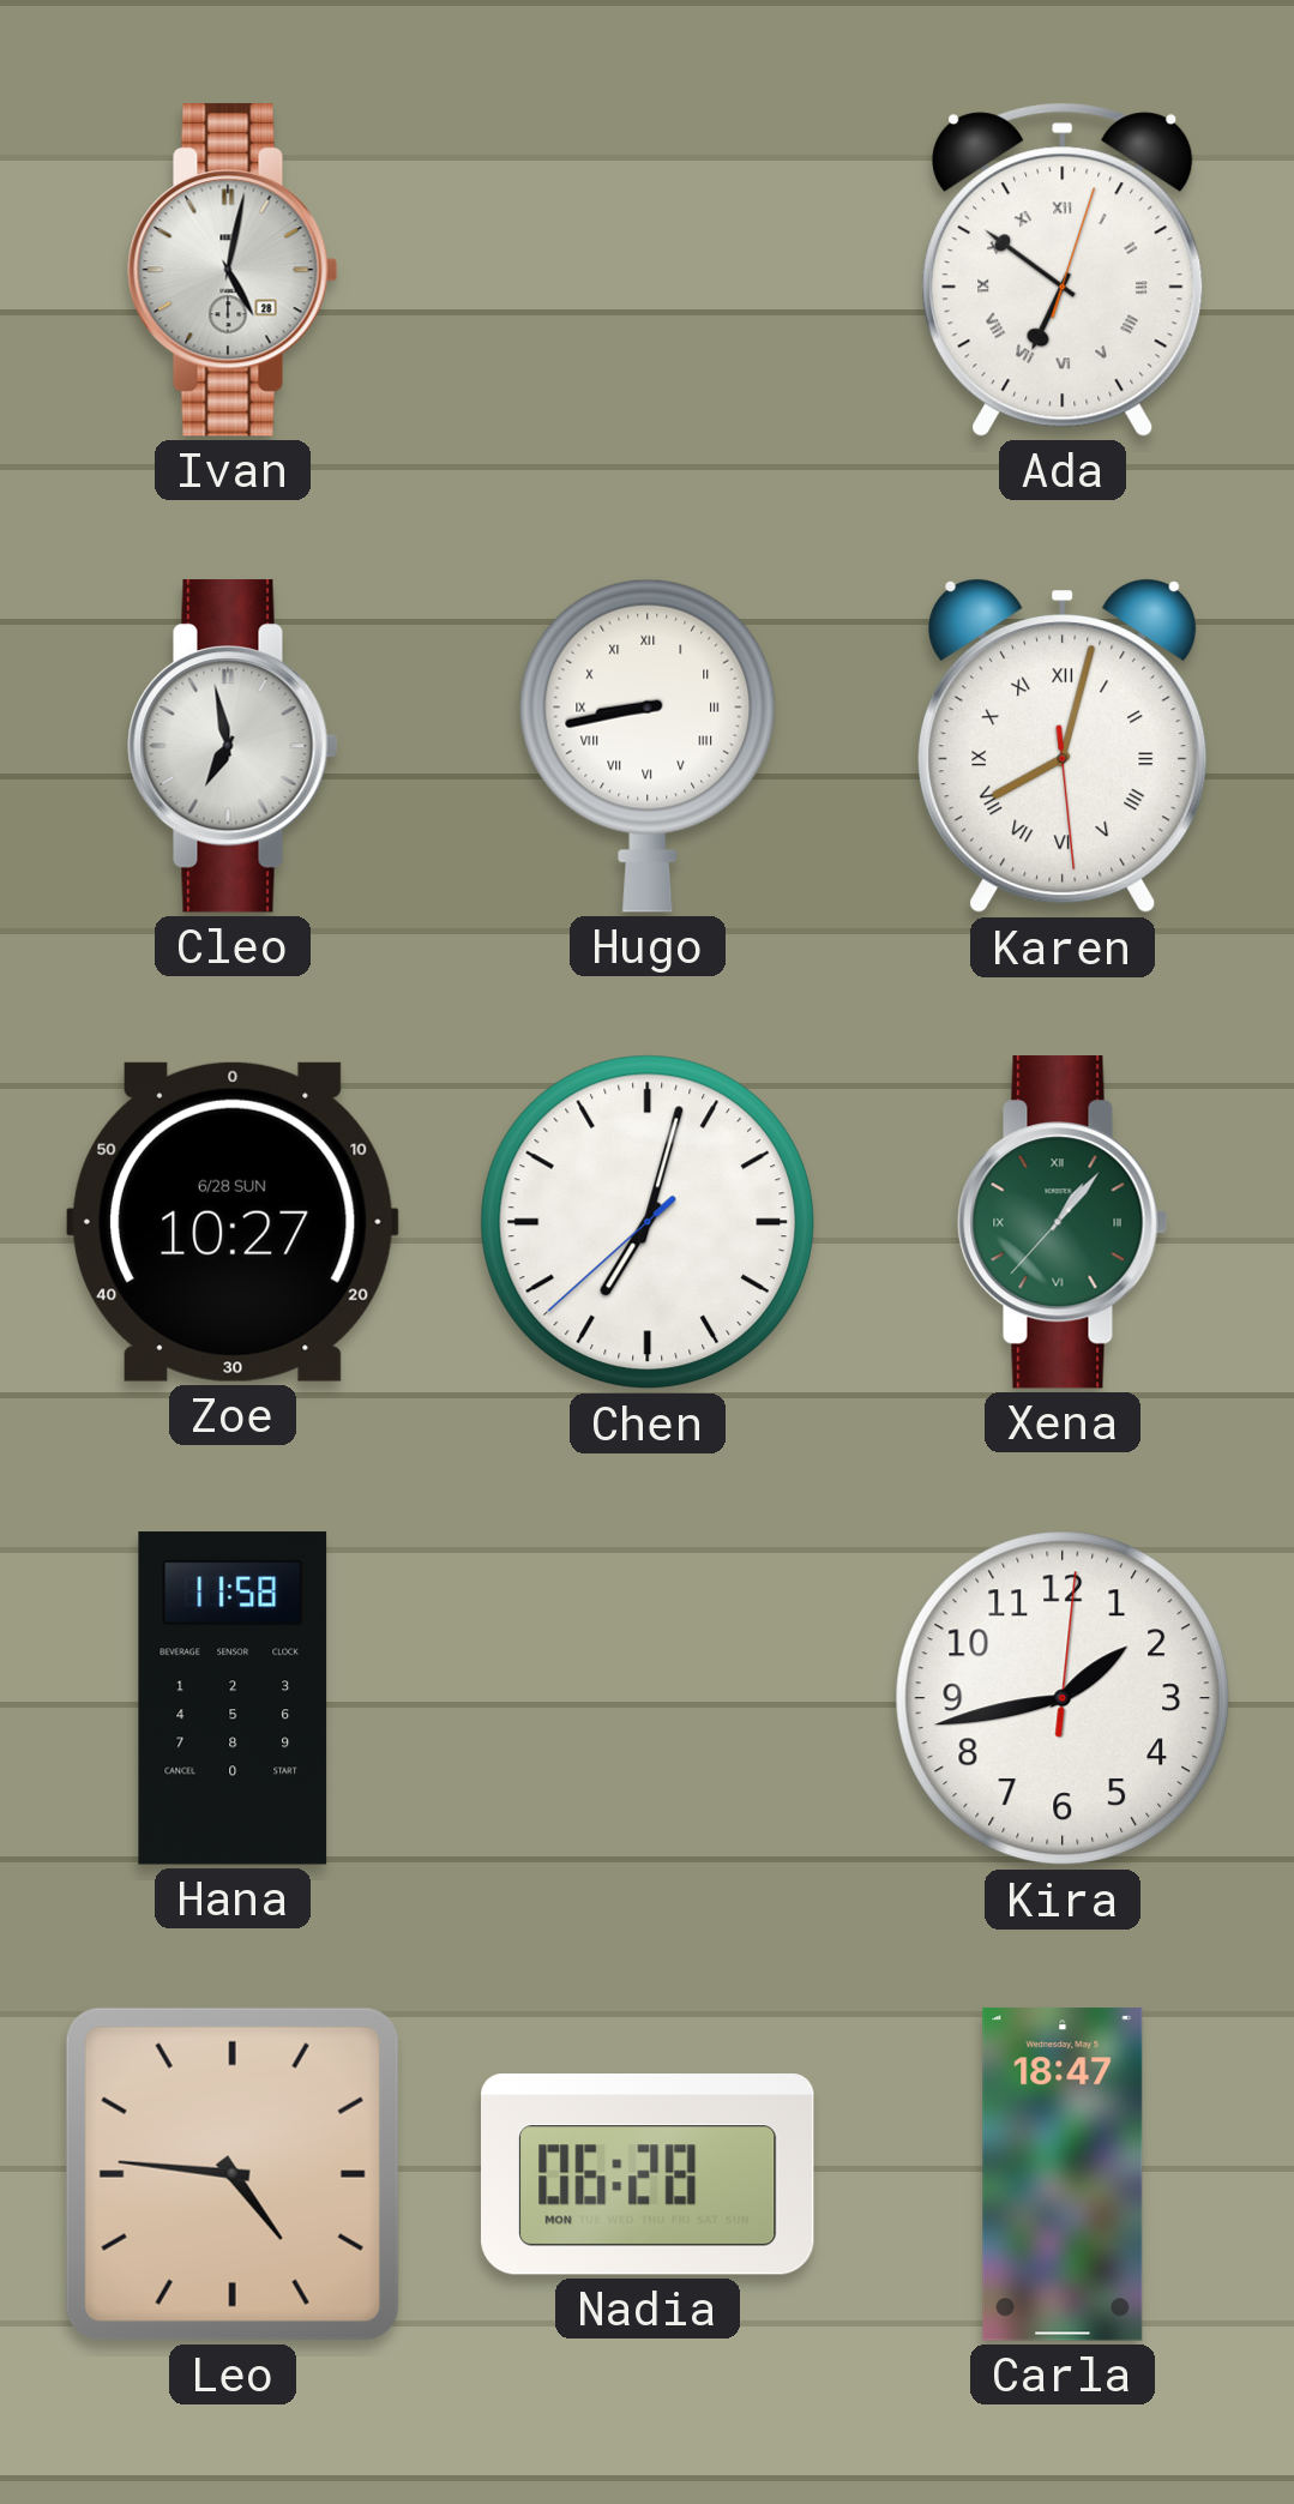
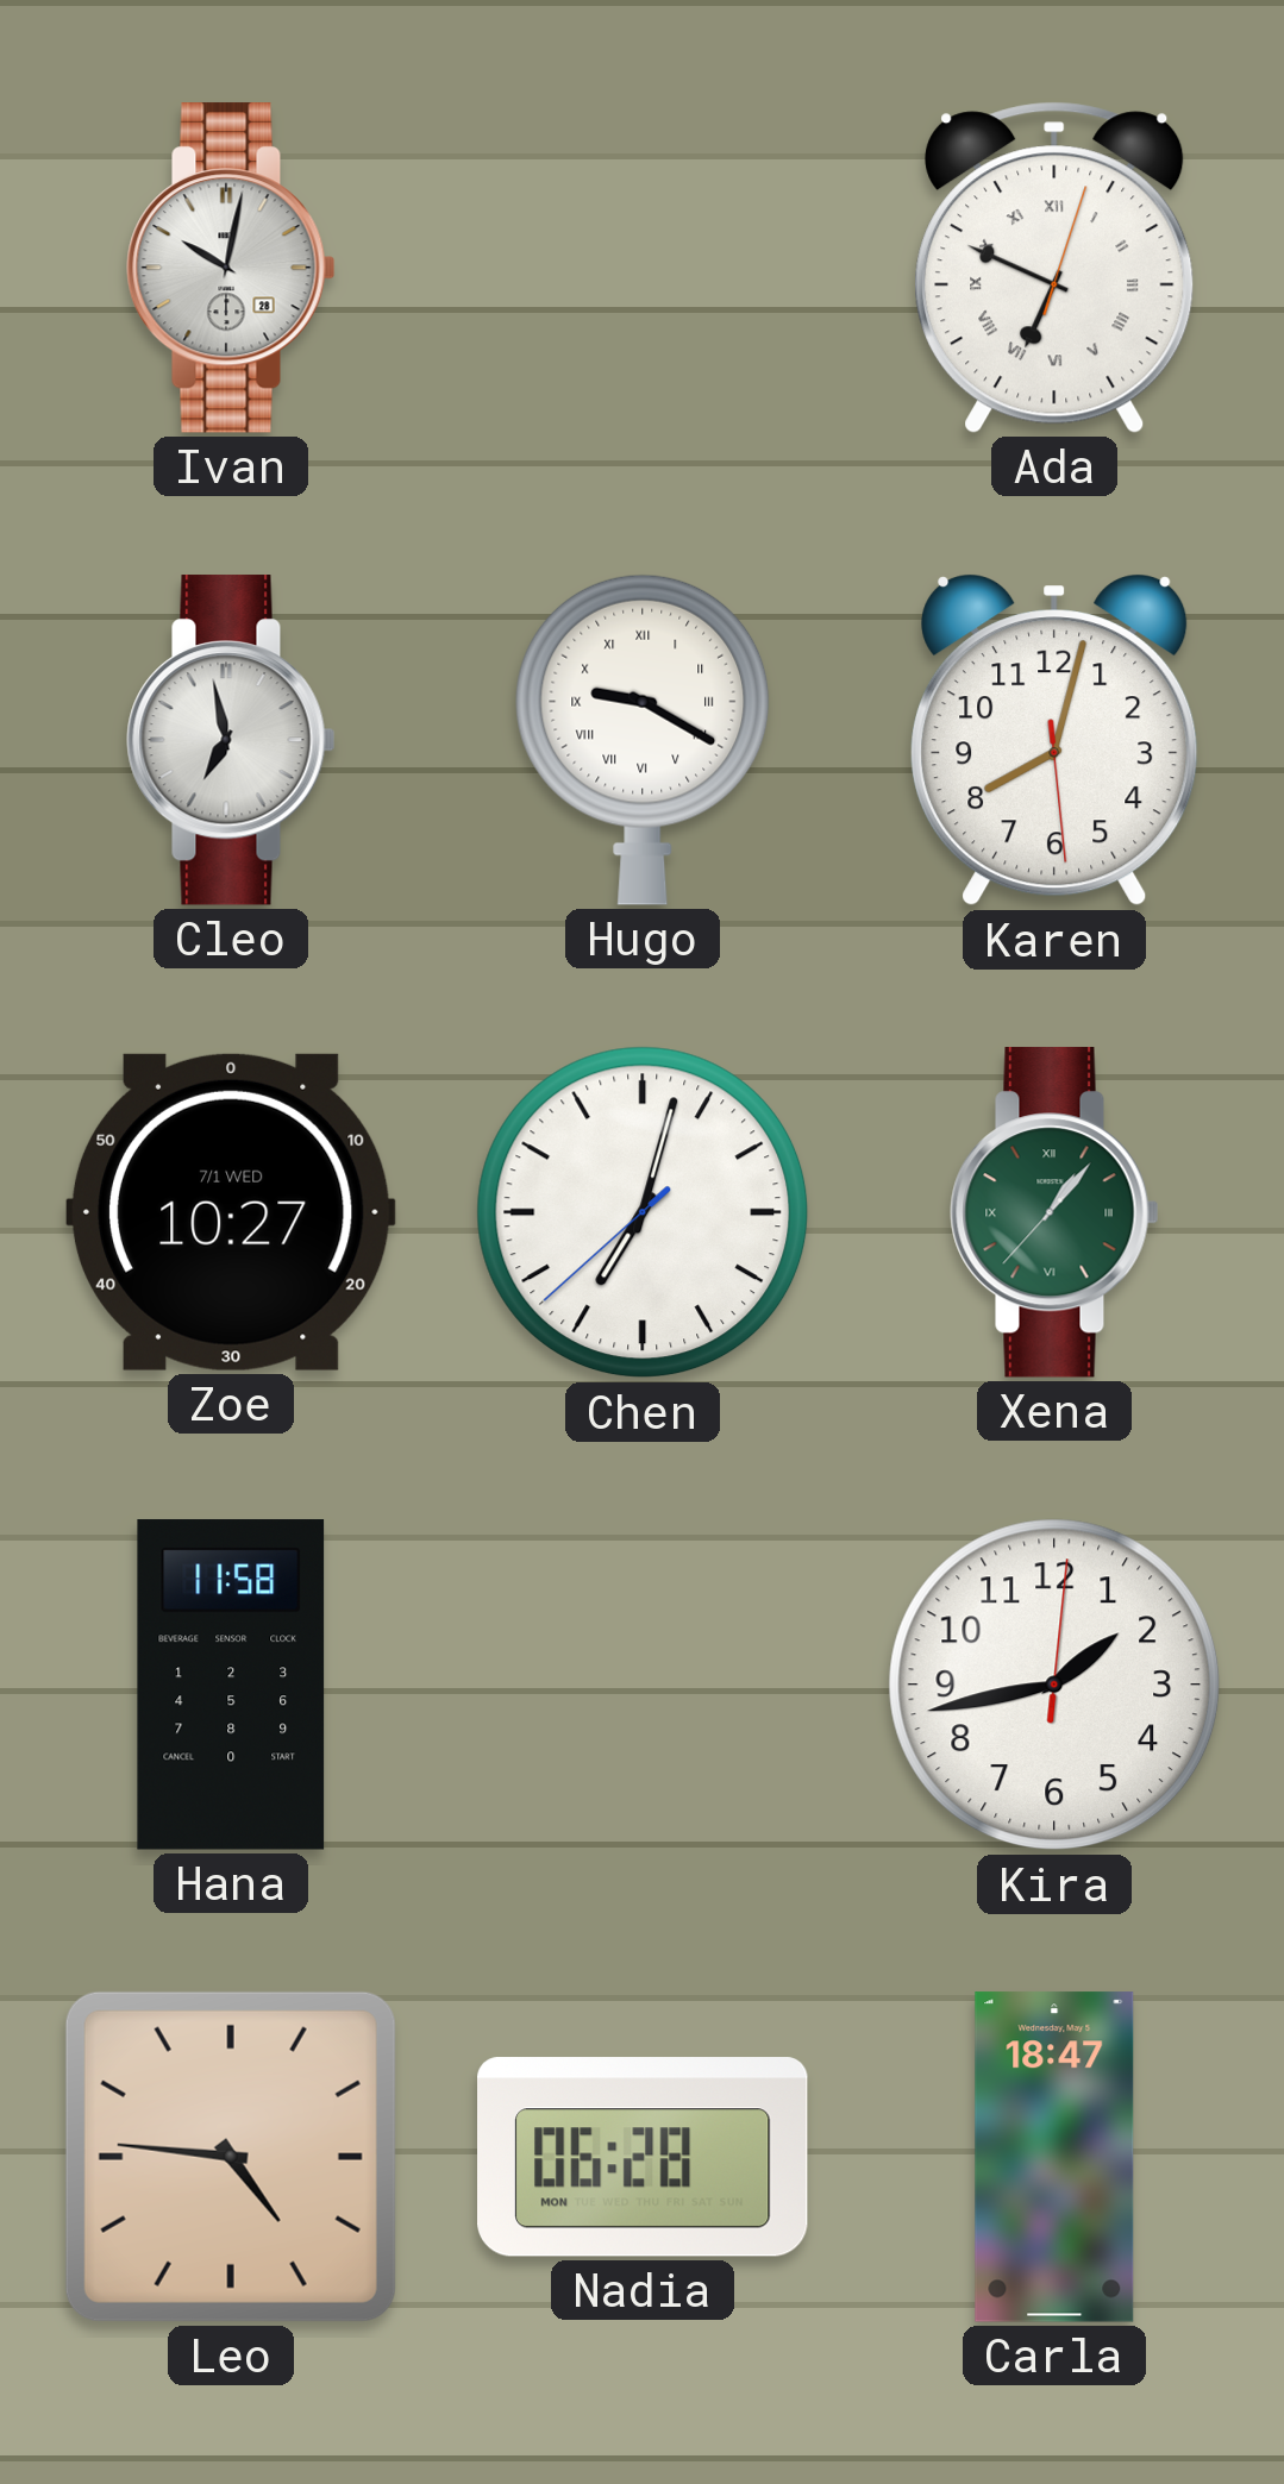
Ivan: 5:02 -> 10:02 (231, 268)
Ada: 6:51 -> 6:49 (1054, 268)
Hugo: 8:43 -> 9:20 (643, 740)
Karen numerals: Roman -> Arabic (1054, 740)
Zoe date: 6/28 SUN -> 7/1 WED (231, 1212)
